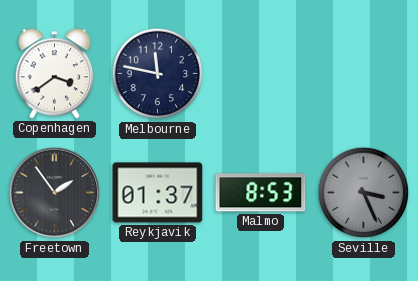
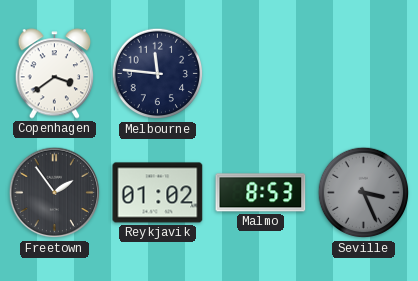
Melbourne: 11:47 -> 11:46 (158, 74)
Reykjavik: 01:37 -> 01:02 (158, 193)
